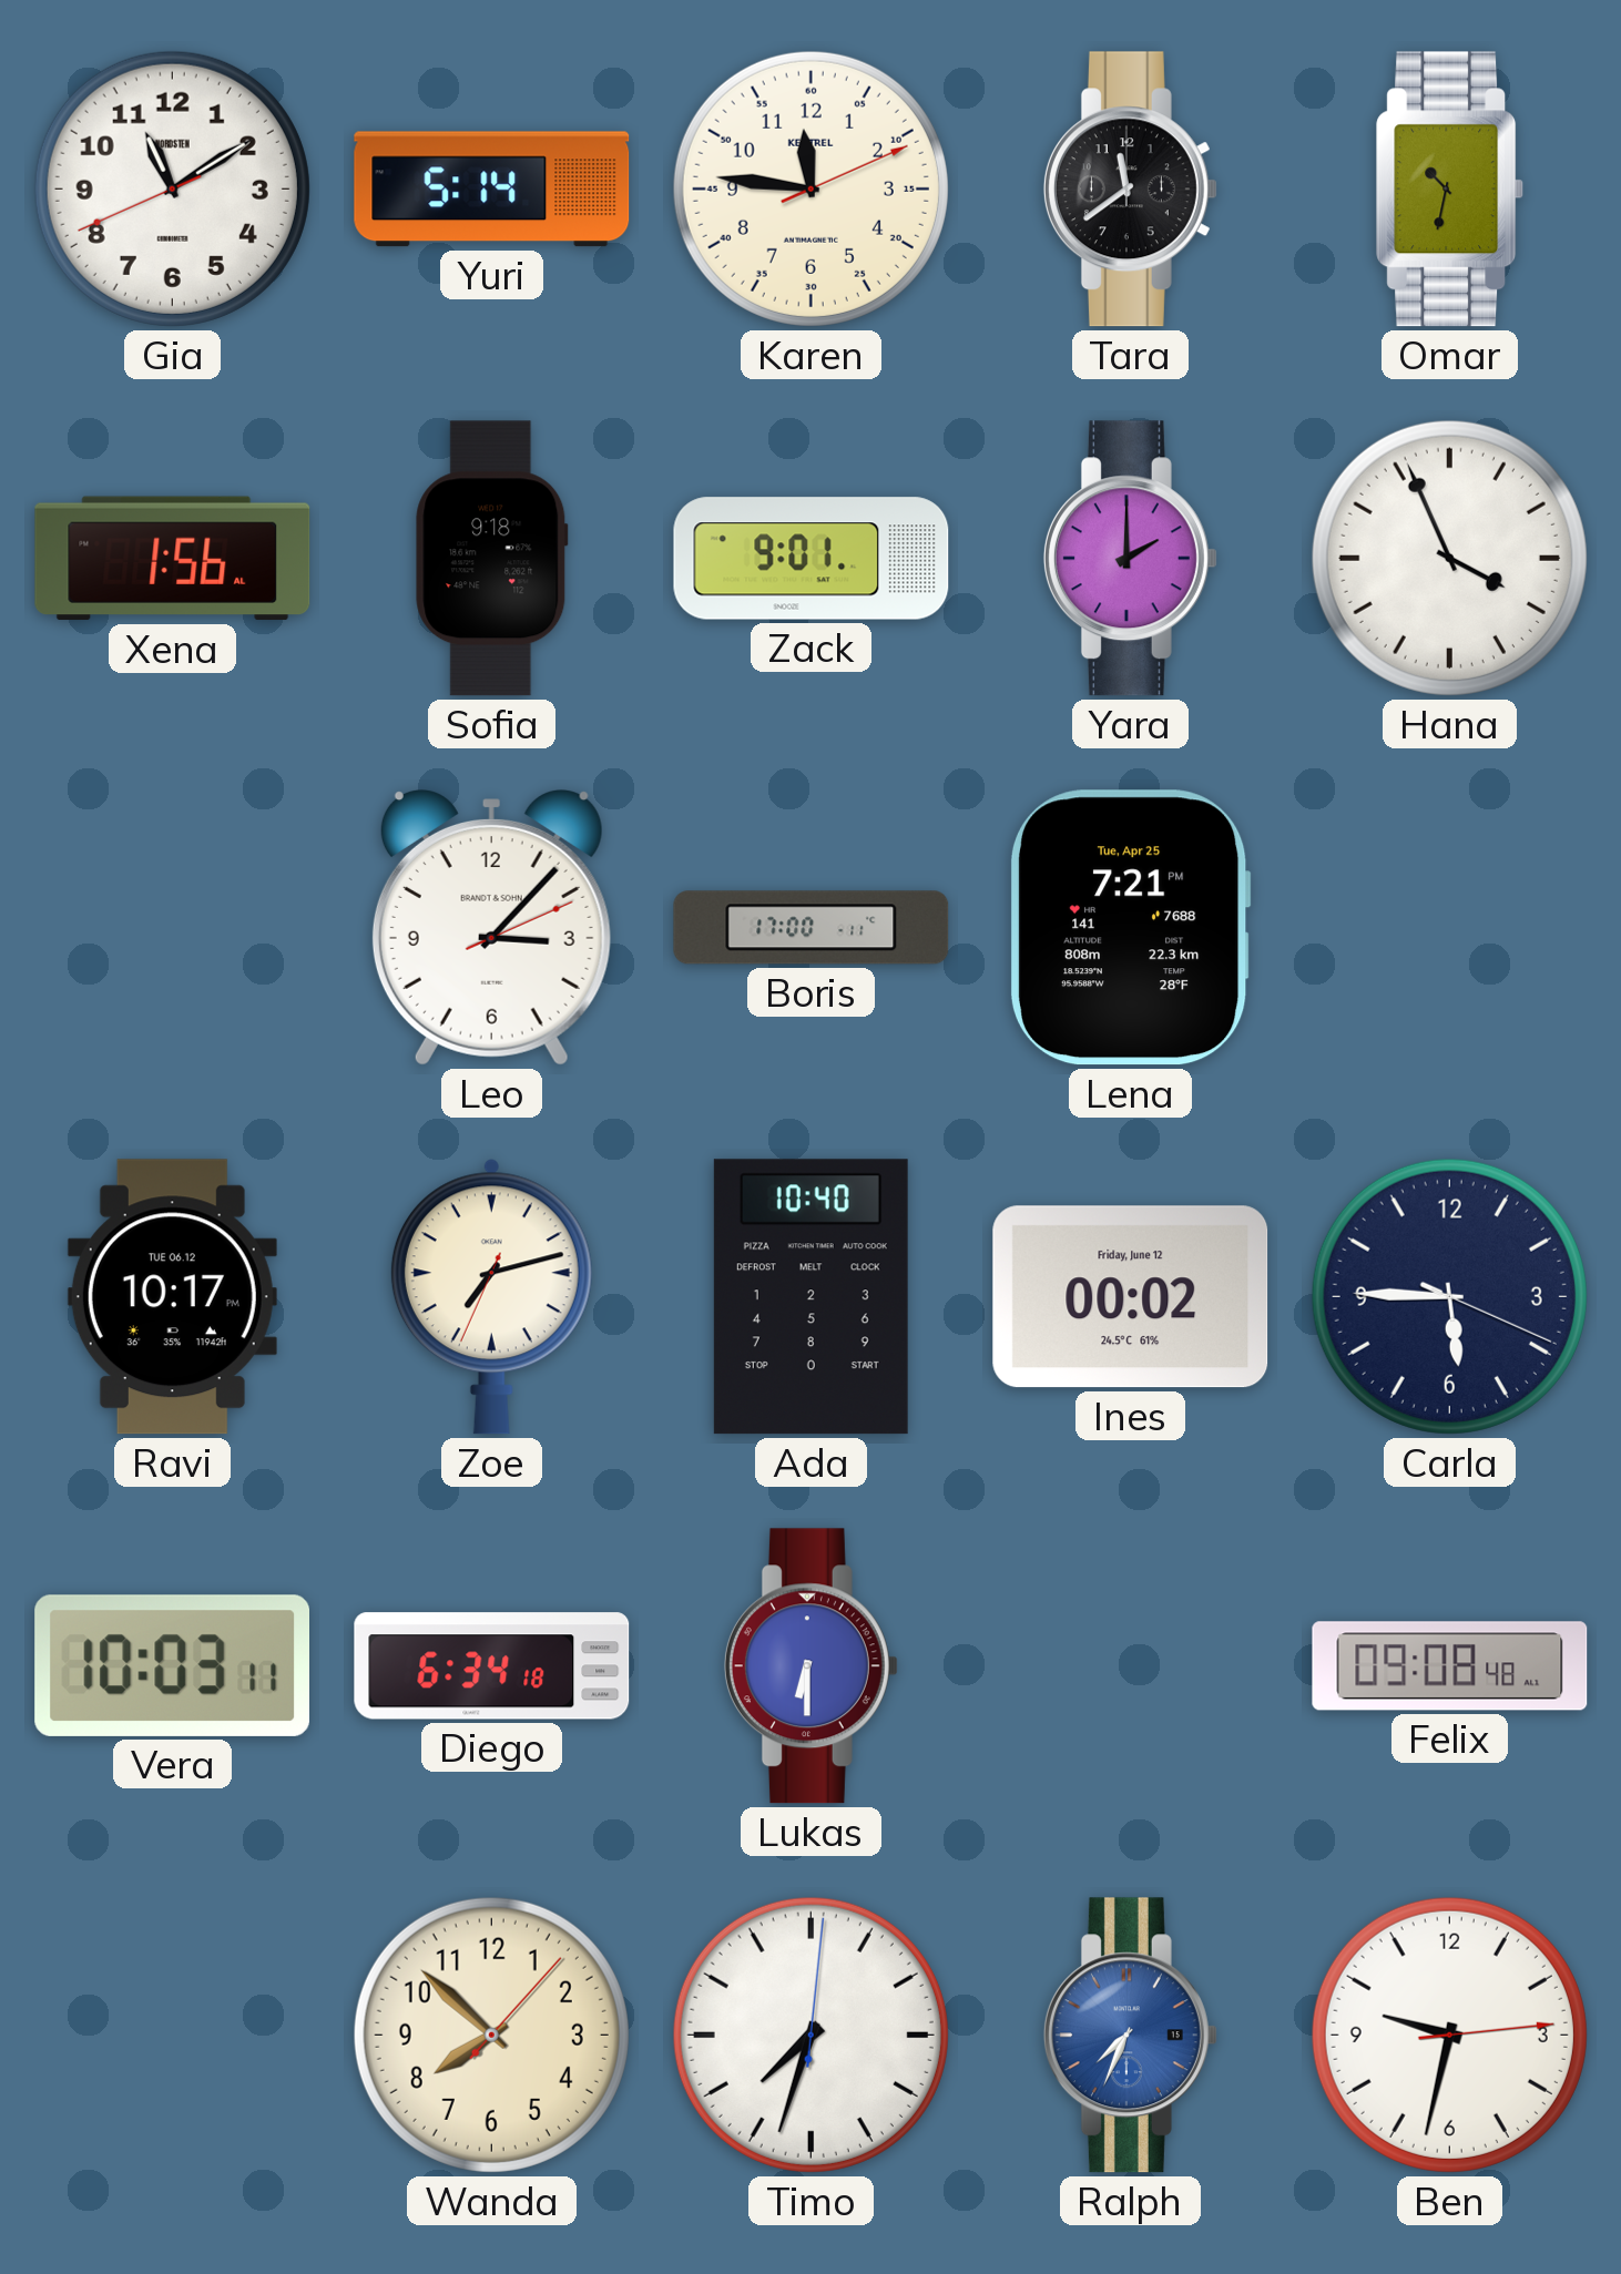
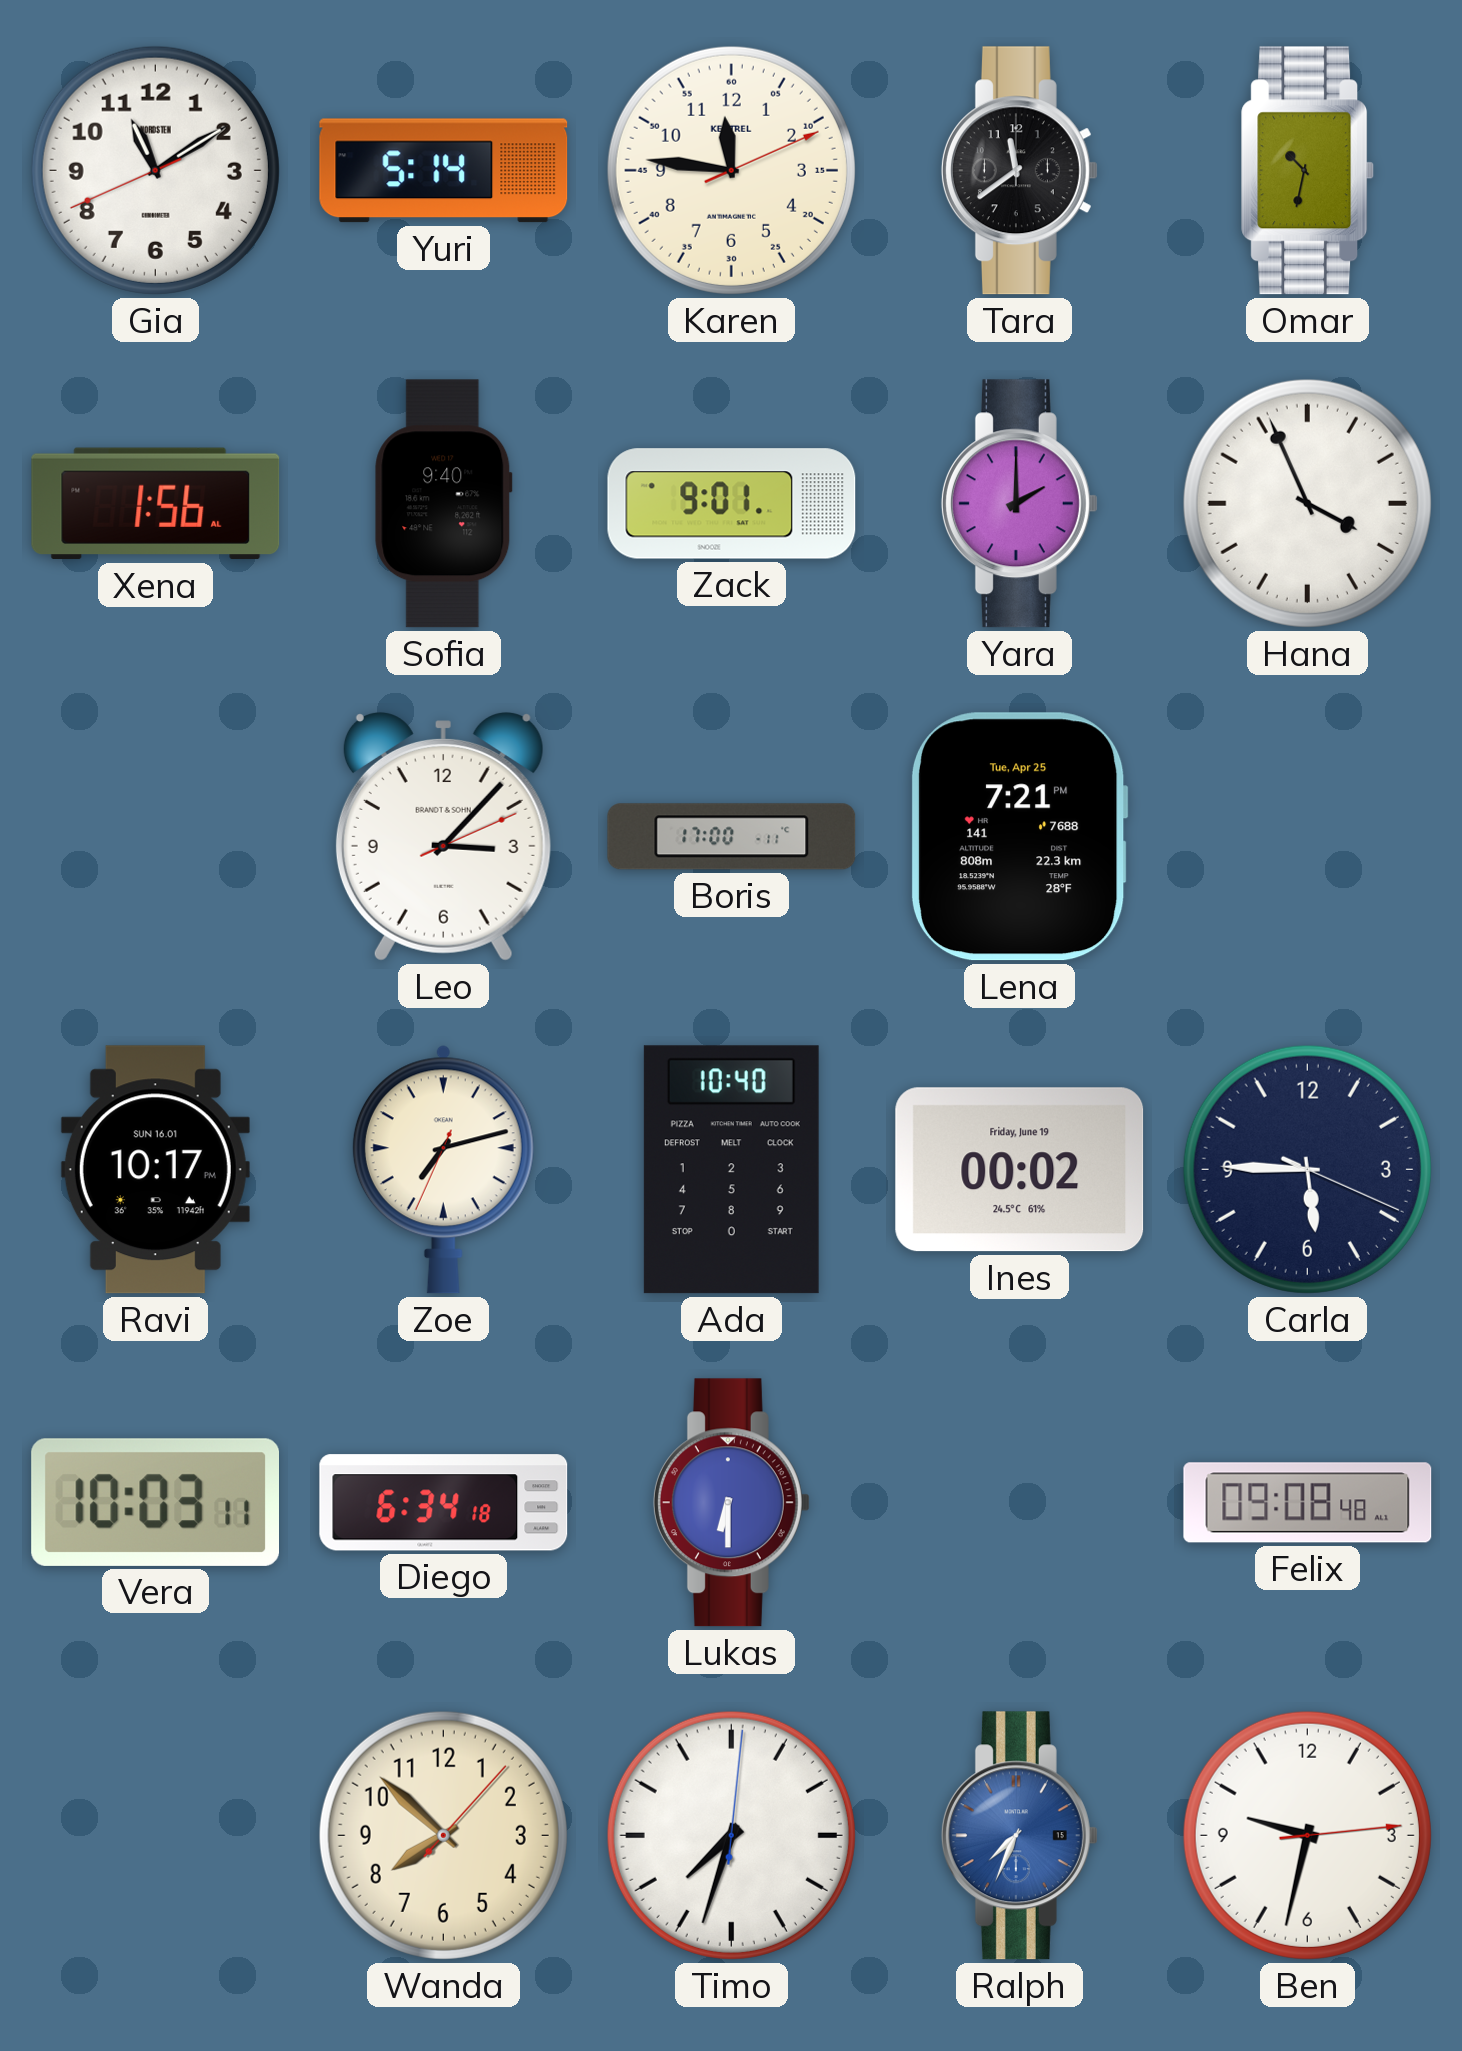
Sofia: 9:18 -> 9:40 (444, 504)
Ravi date: TUE 06.12 -> SUN 16.01 (155, 1170)
Ines date: Friday, June 12 -> Friday, June 19 (1020, 1170)
